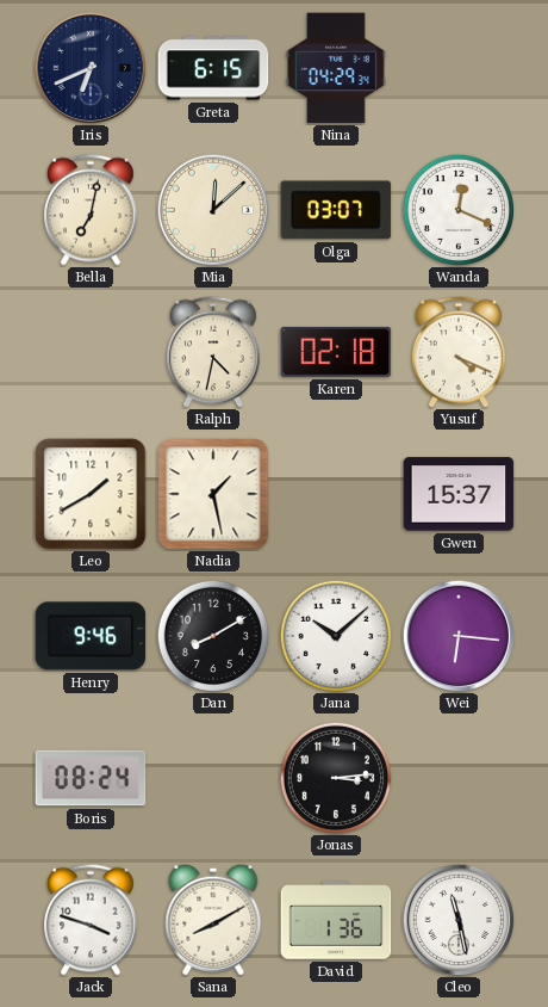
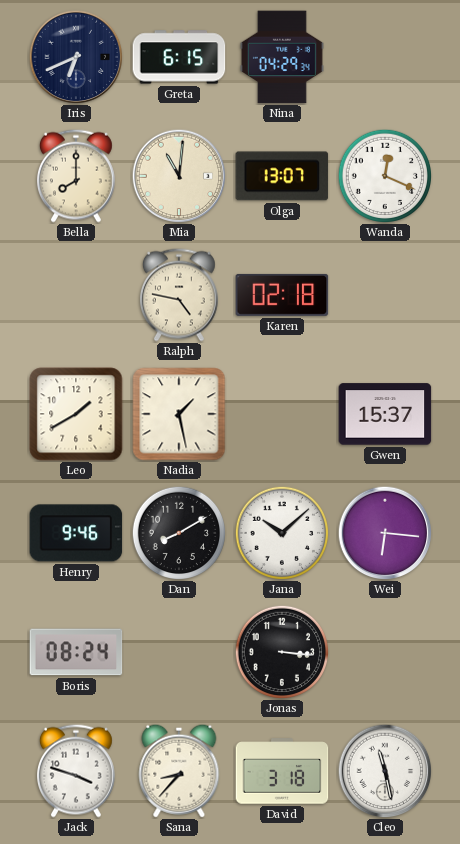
Bella: 7:02 -> 8:00 (76, 176)
Mia: 12:08 -> 11:01 (179, 176)
Olga: 03:07 -> 13:07 (282, 176)
Ralph: 4:32 -> 4:47 (179, 295)
Yusuf: 4:19 -> none (459, 352)
Jonas: 3:14 -> 3:16 (281, 651)
Sana: 8:10 -> 8:37 (179, 771)
David: 1:36 -> 3:18 (282, 771)
